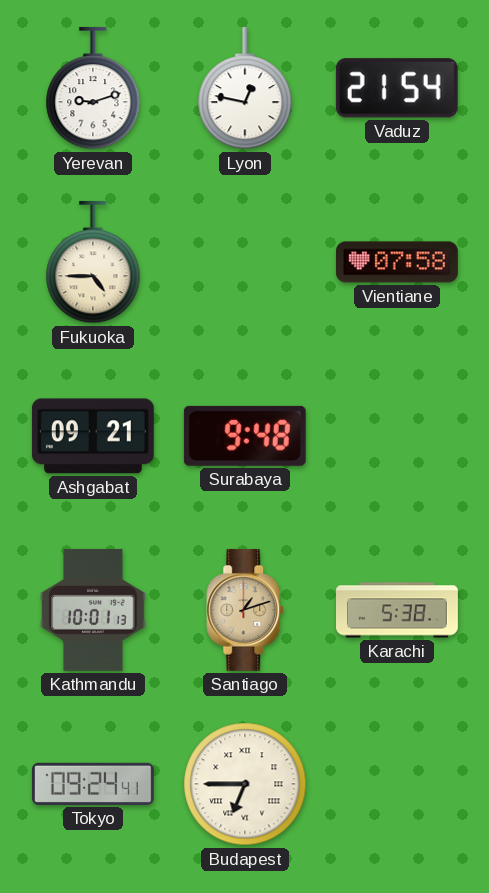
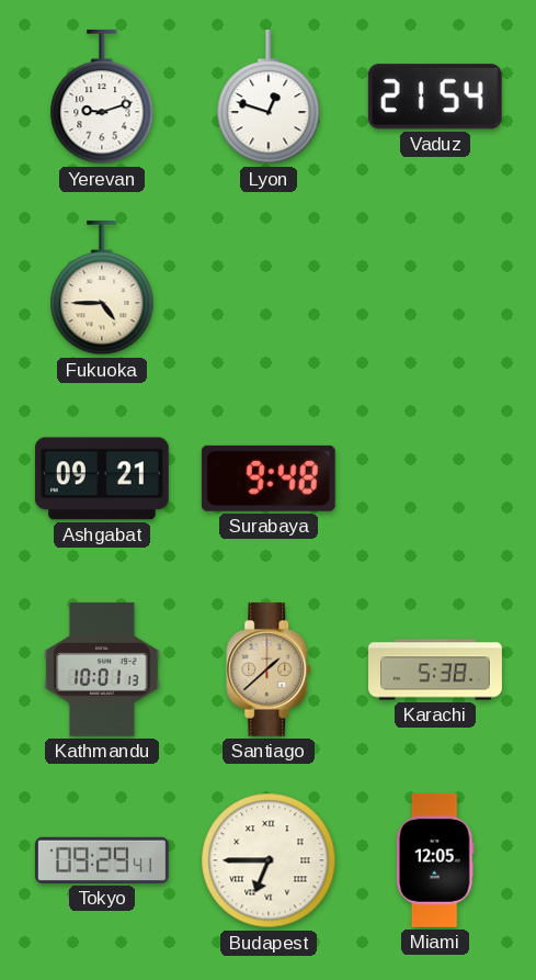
Lyon: 12:47 -> 12:48 (269, 97)
Vientiane: 07:58 -> none (397, 262)
Santiago: 1:12 -> 1:38 (270, 669)
Tokyo: 09:24 -> 09:29 (102, 860)
Miami: none -> 12:05 (435, 860)
